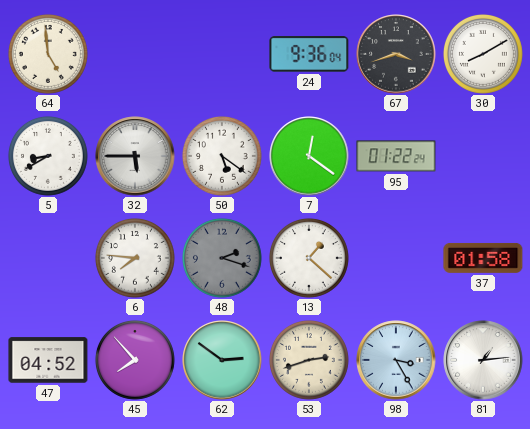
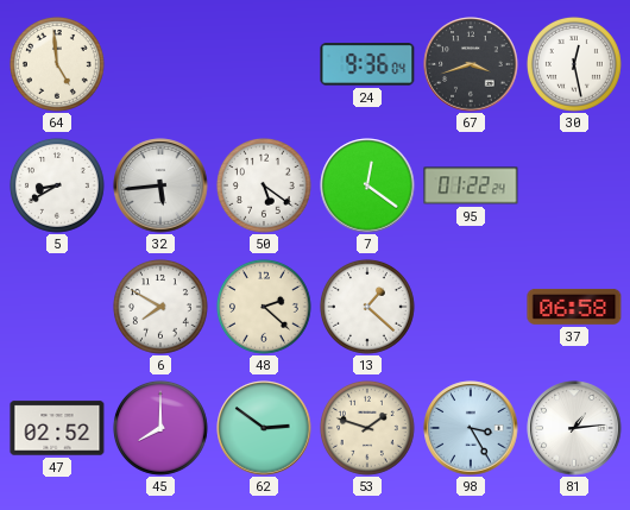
30: 8:10 -> 12:28 (574, 64)
32: 5:45 -> 5:44 (160, 185)
6: 7:46 -> 7:50 (160, 307)
48: 2:18 -> 2:22 (264, 307)
48 dial: grey -> cream (264, 307)
37: 01:58 -> 06:58 (574, 307)
47: 04:52 -> 02:52 (57, 428)
45: 7:53 -> 8:00 (160, 428)
53: 2:42 -> 1:48 (367, 428)
